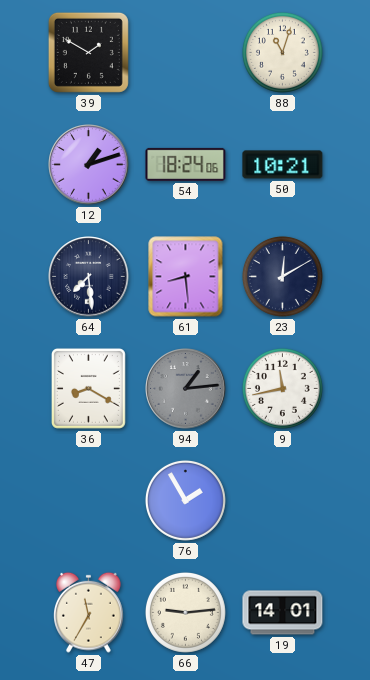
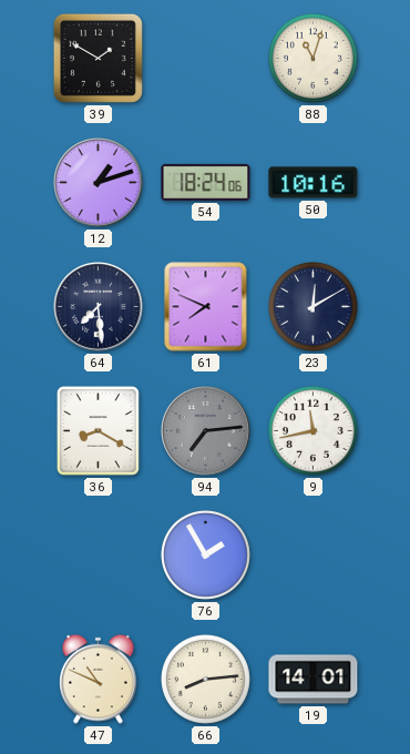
50: 10:21 -> 10:16 (314, 183)
61: 8:29 -> 7:49 (206, 307)
94: 1:14 -> 7:14 (206, 431)
47: 11:35 -> 10:49 (99, 679)
66: 9:14 -> 8:14 (205, 679)
